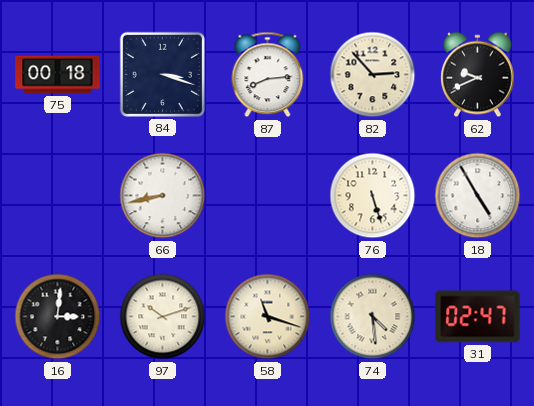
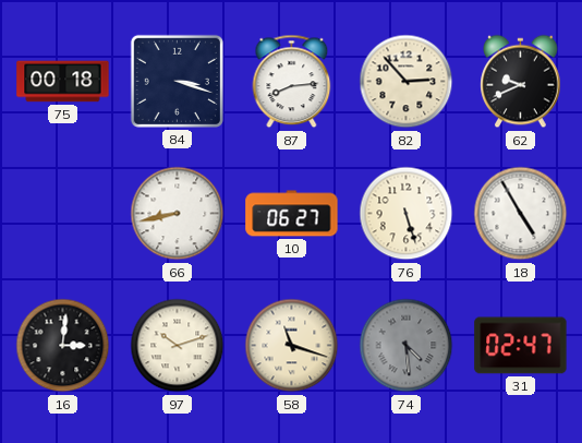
10: none -> 06:27 (292, 214)
74 dial: cream -> grey (407, 346)
